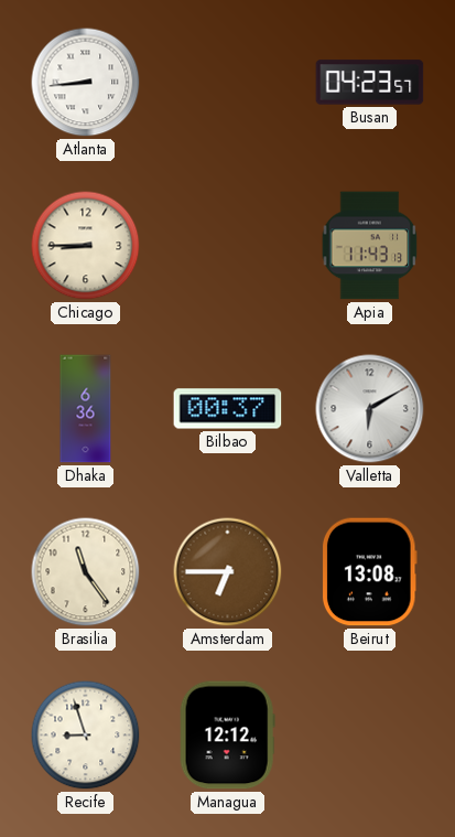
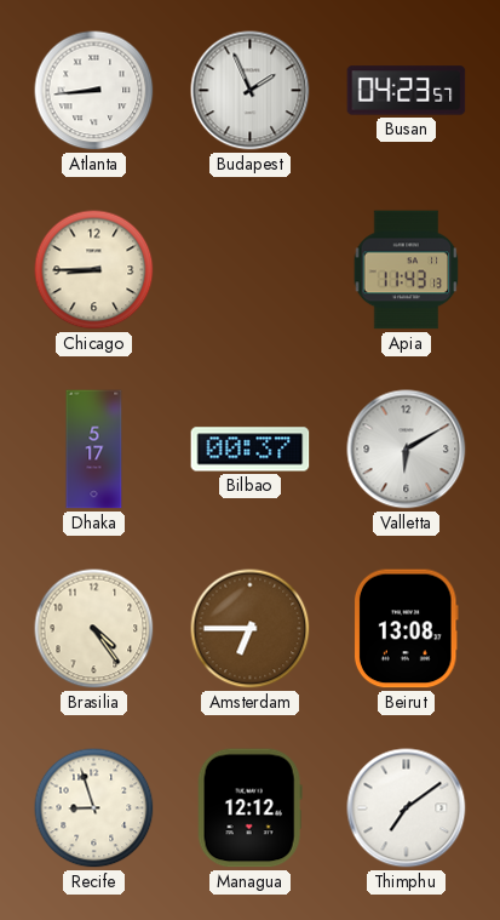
Budapest: none -> 1:56 (251, 91)
Dhaka: 6:36 -> 5:17 (94, 450)
Brasilia: 11:24 -> 4:24 (94, 629)
Thimphu: none -> 7:09 (407, 808)
